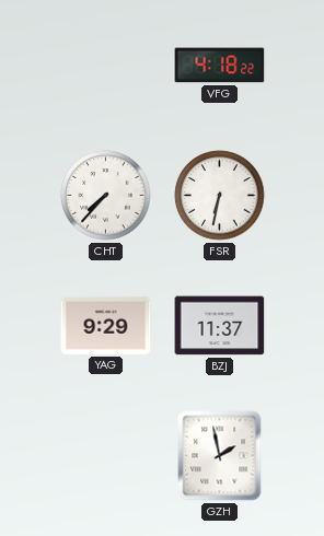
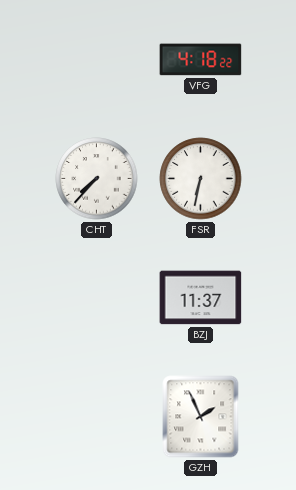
YAG: 9:29 -> none (106, 325)
GZH: 1:58 -> 1:56 (201, 417)
